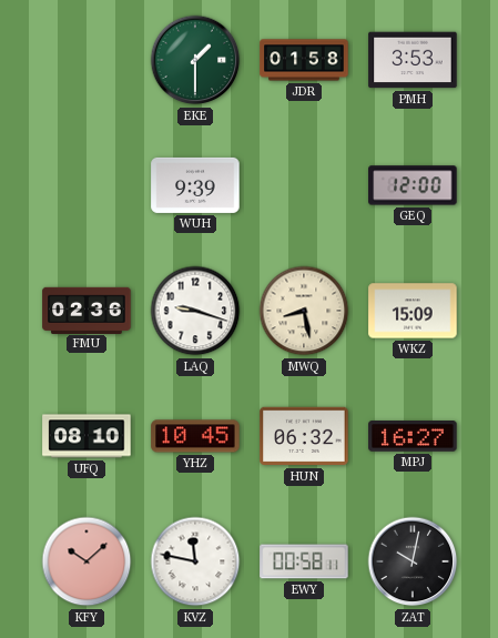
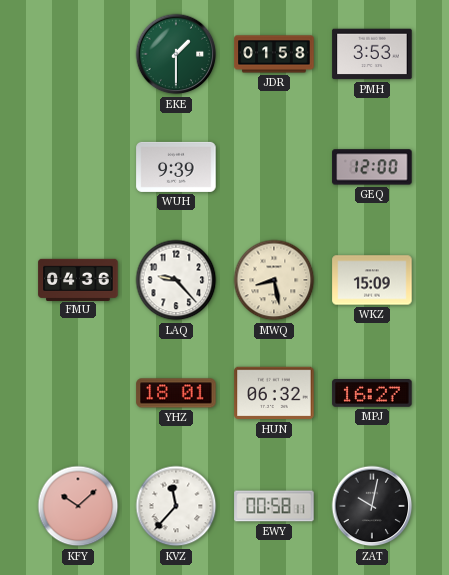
FMU: 02:36 -> 04:36 (78, 279)
LAQ: 9:18 -> 9:23 (176, 280)
UFQ: 08:10 -> none (87, 436)
YHZ: 10:45 -> 18:01 (176, 393)
KVZ: 11:47 -> 11:37 (176, 506)
